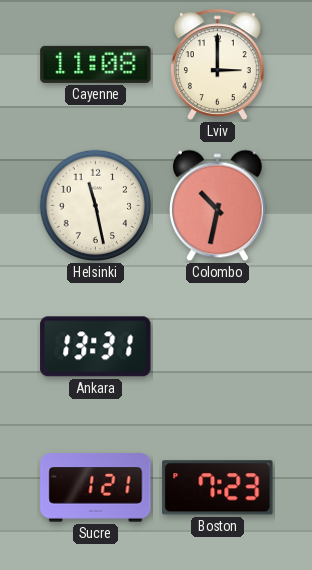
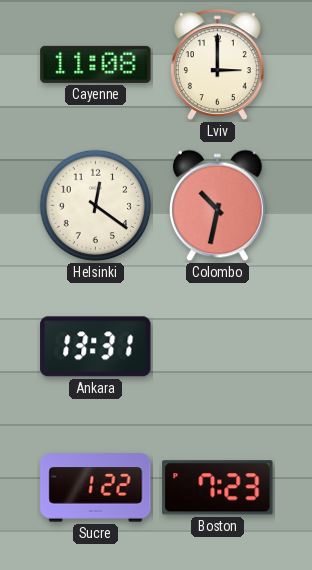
Helsinki: 11:28 -> 12:21 (96, 206)
Sucre: 1:21 -> 1:22 (96, 488)
